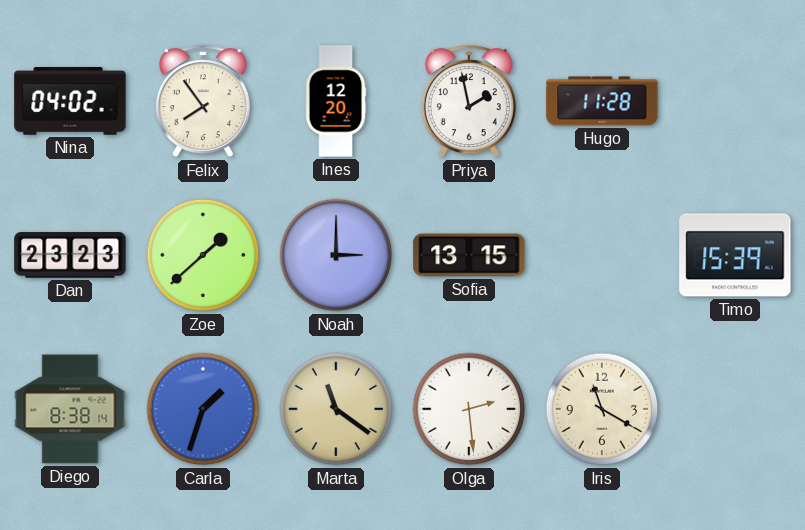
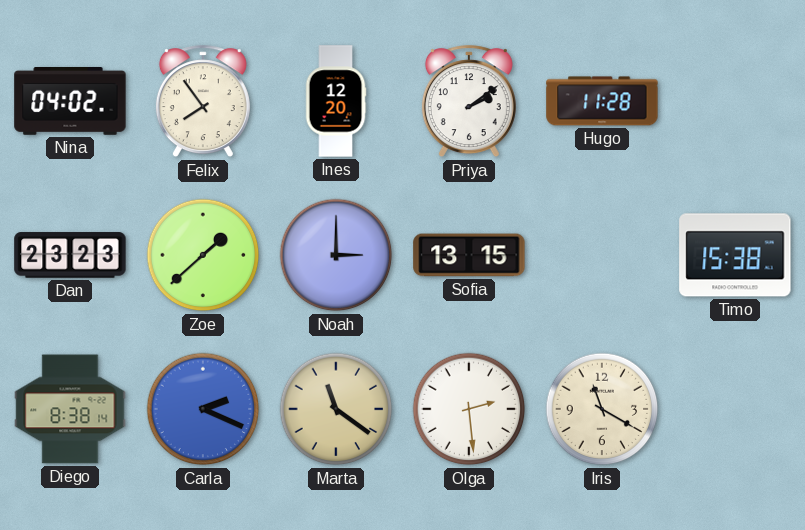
Priya: 1:58 -> 2:09 (469, 102)
Timo: 15:39 -> 15:38 (735, 255)
Carla: 1:33 -> 2:19 (203, 409)
